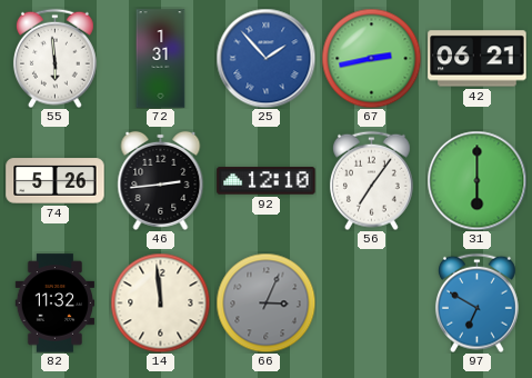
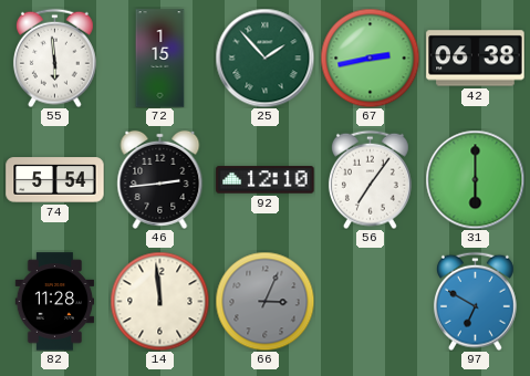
72: 1:31 -> 1:15 (160, 59)
25 dial: blue -> green (264, 58)
42: 06:21 -> 06:38 (476, 59)
74: 5:26 -> 5:54 (55, 180)
82: 11:32 -> 11:28 (54, 302)
